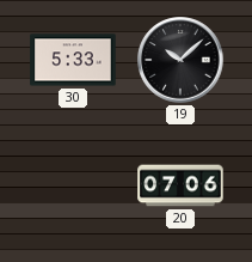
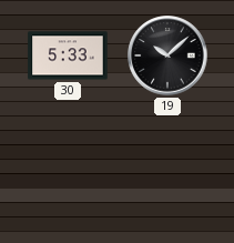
20: 07:06 -> none (180, 185)
